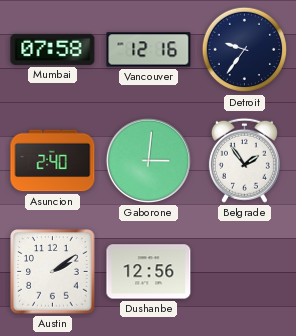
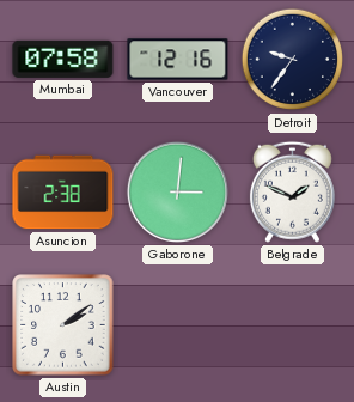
Asuncion: 2:40 -> 2:38 (63, 193)
Belgrade: 1:54 -> 1:49 (292, 191)
Dushanbe: 12:56 -> none (149, 272)
